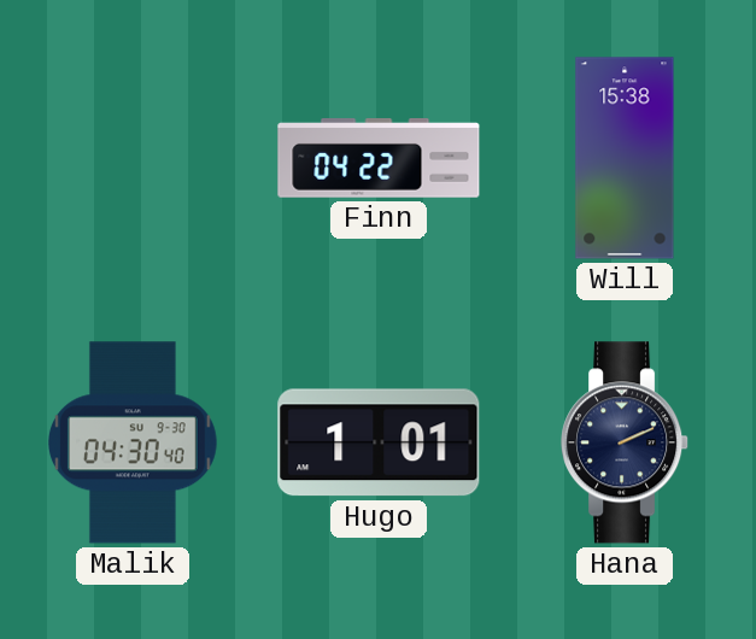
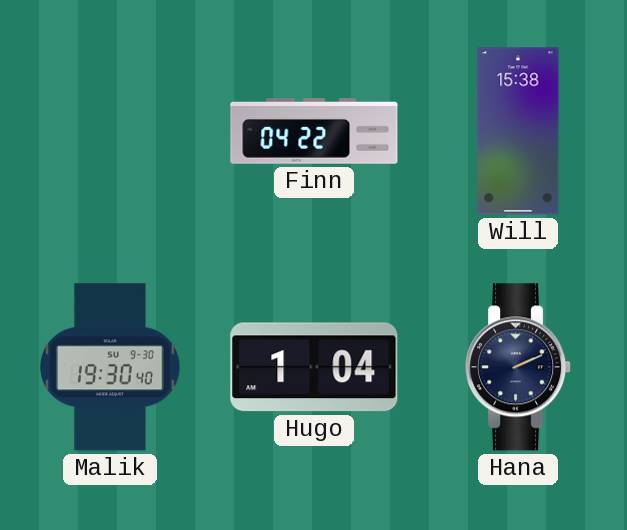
Malik: 04:30 -> 19:30 (110, 367)
Hugo: 1:01 -> 1:04 (314, 367)
